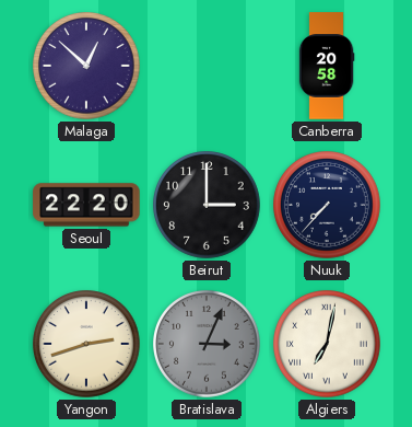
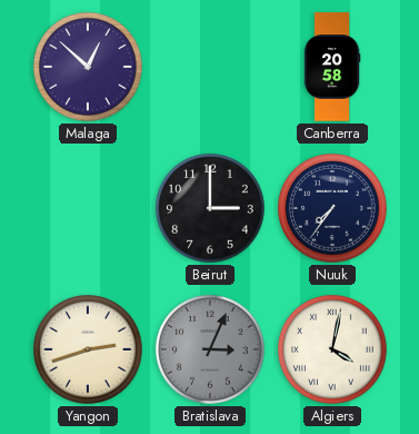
Seoul: 22:20 -> none (86, 205)
Nuuk: 7:37 -> 7:36 (332, 208)
Algiers: 7:02 -> 4:02 (332, 349)
